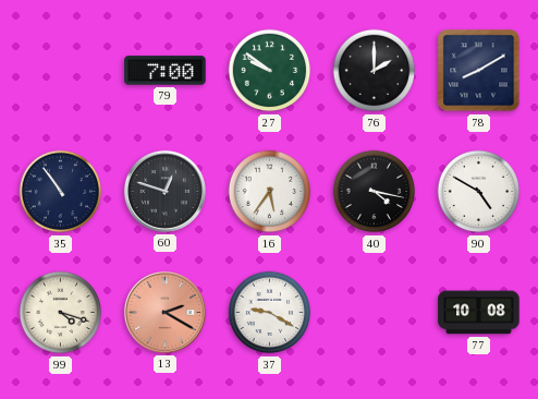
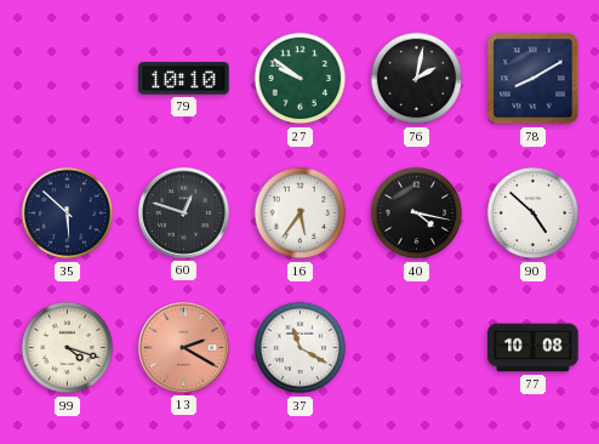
79: 7:00 -> 10:10 (184, 79)
76: 2:00 -> 2:02 (417, 79)
35: 10:54 -> 5:52 (68, 214)
90: 4:50 -> 4:52 (534, 214)
37: 9:20 -> 11:20 (301, 348)
